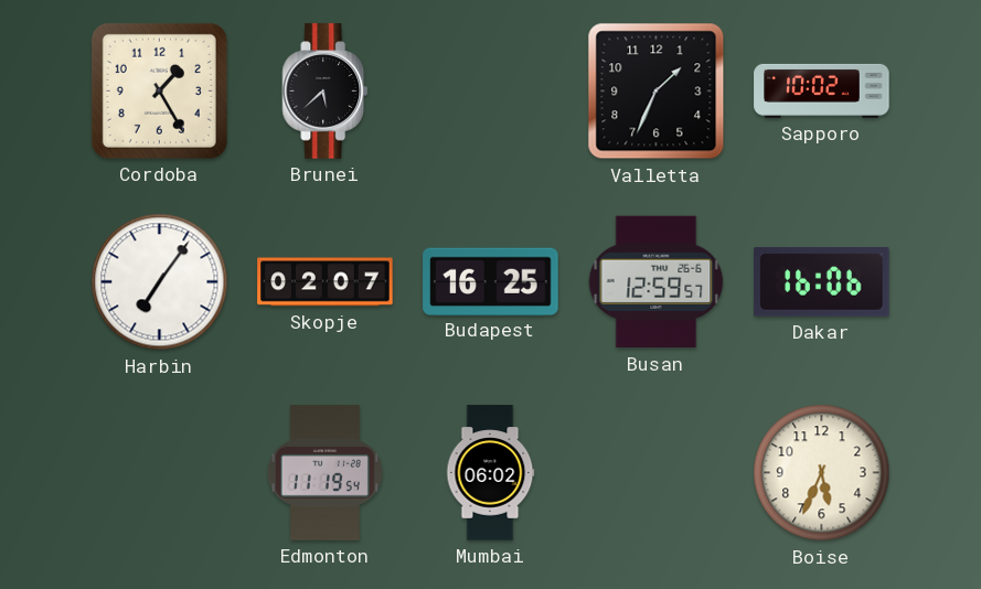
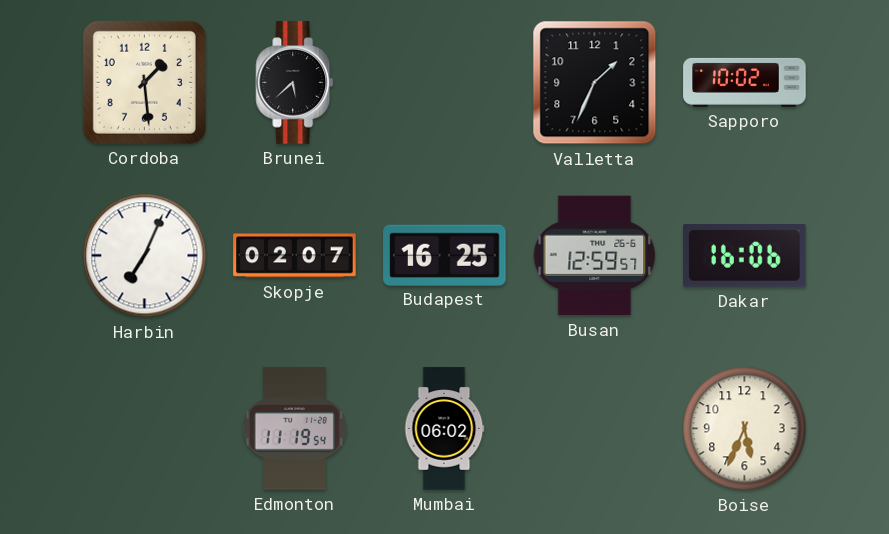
Cordoba: 1:25 -> 1:29 (144, 82)
Harbin: 7:06 -> 7:04 (145, 256)
